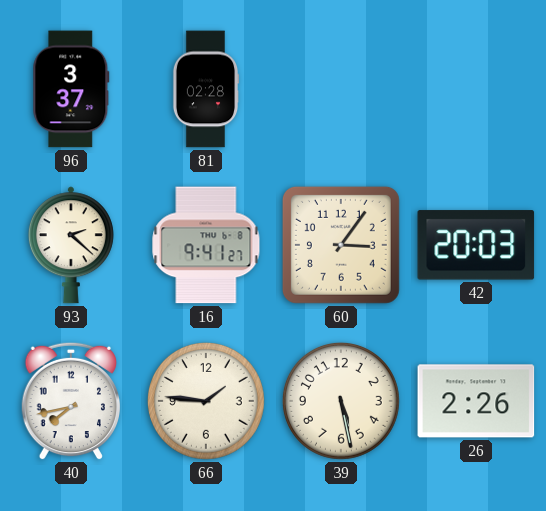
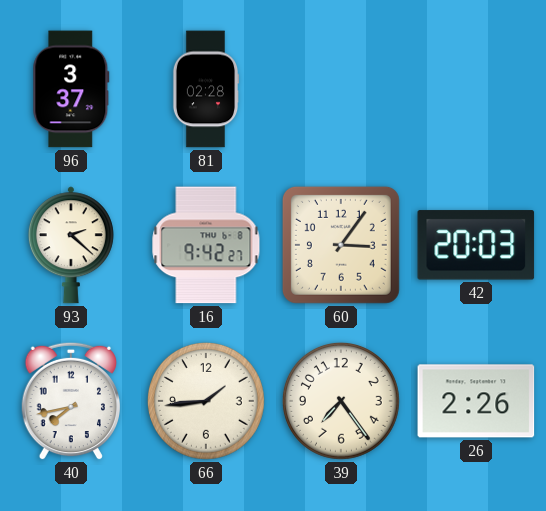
16: 9:41 -> 9:42 (206, 245)
66: 1:46 -> 1:44 (206, 401)
39: 5:28 -> 7:24 (341, 401)
